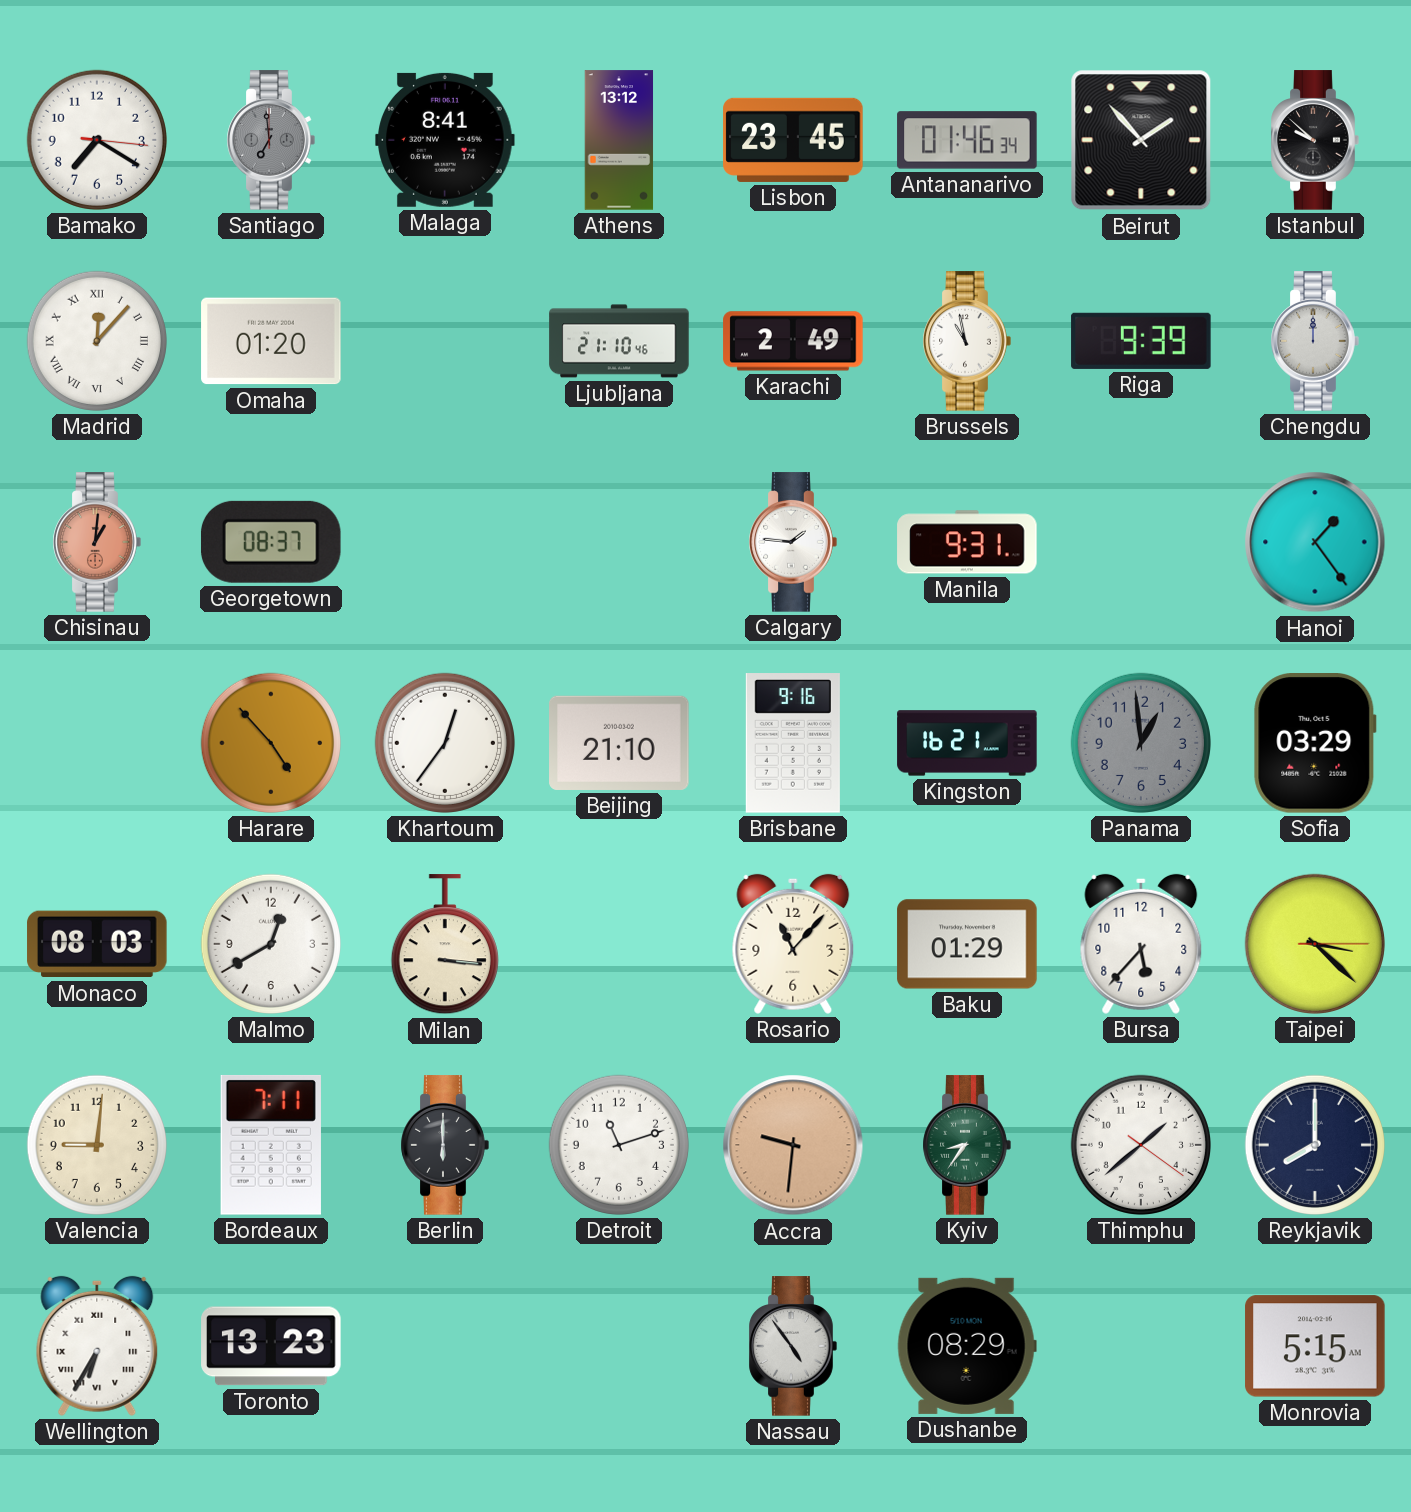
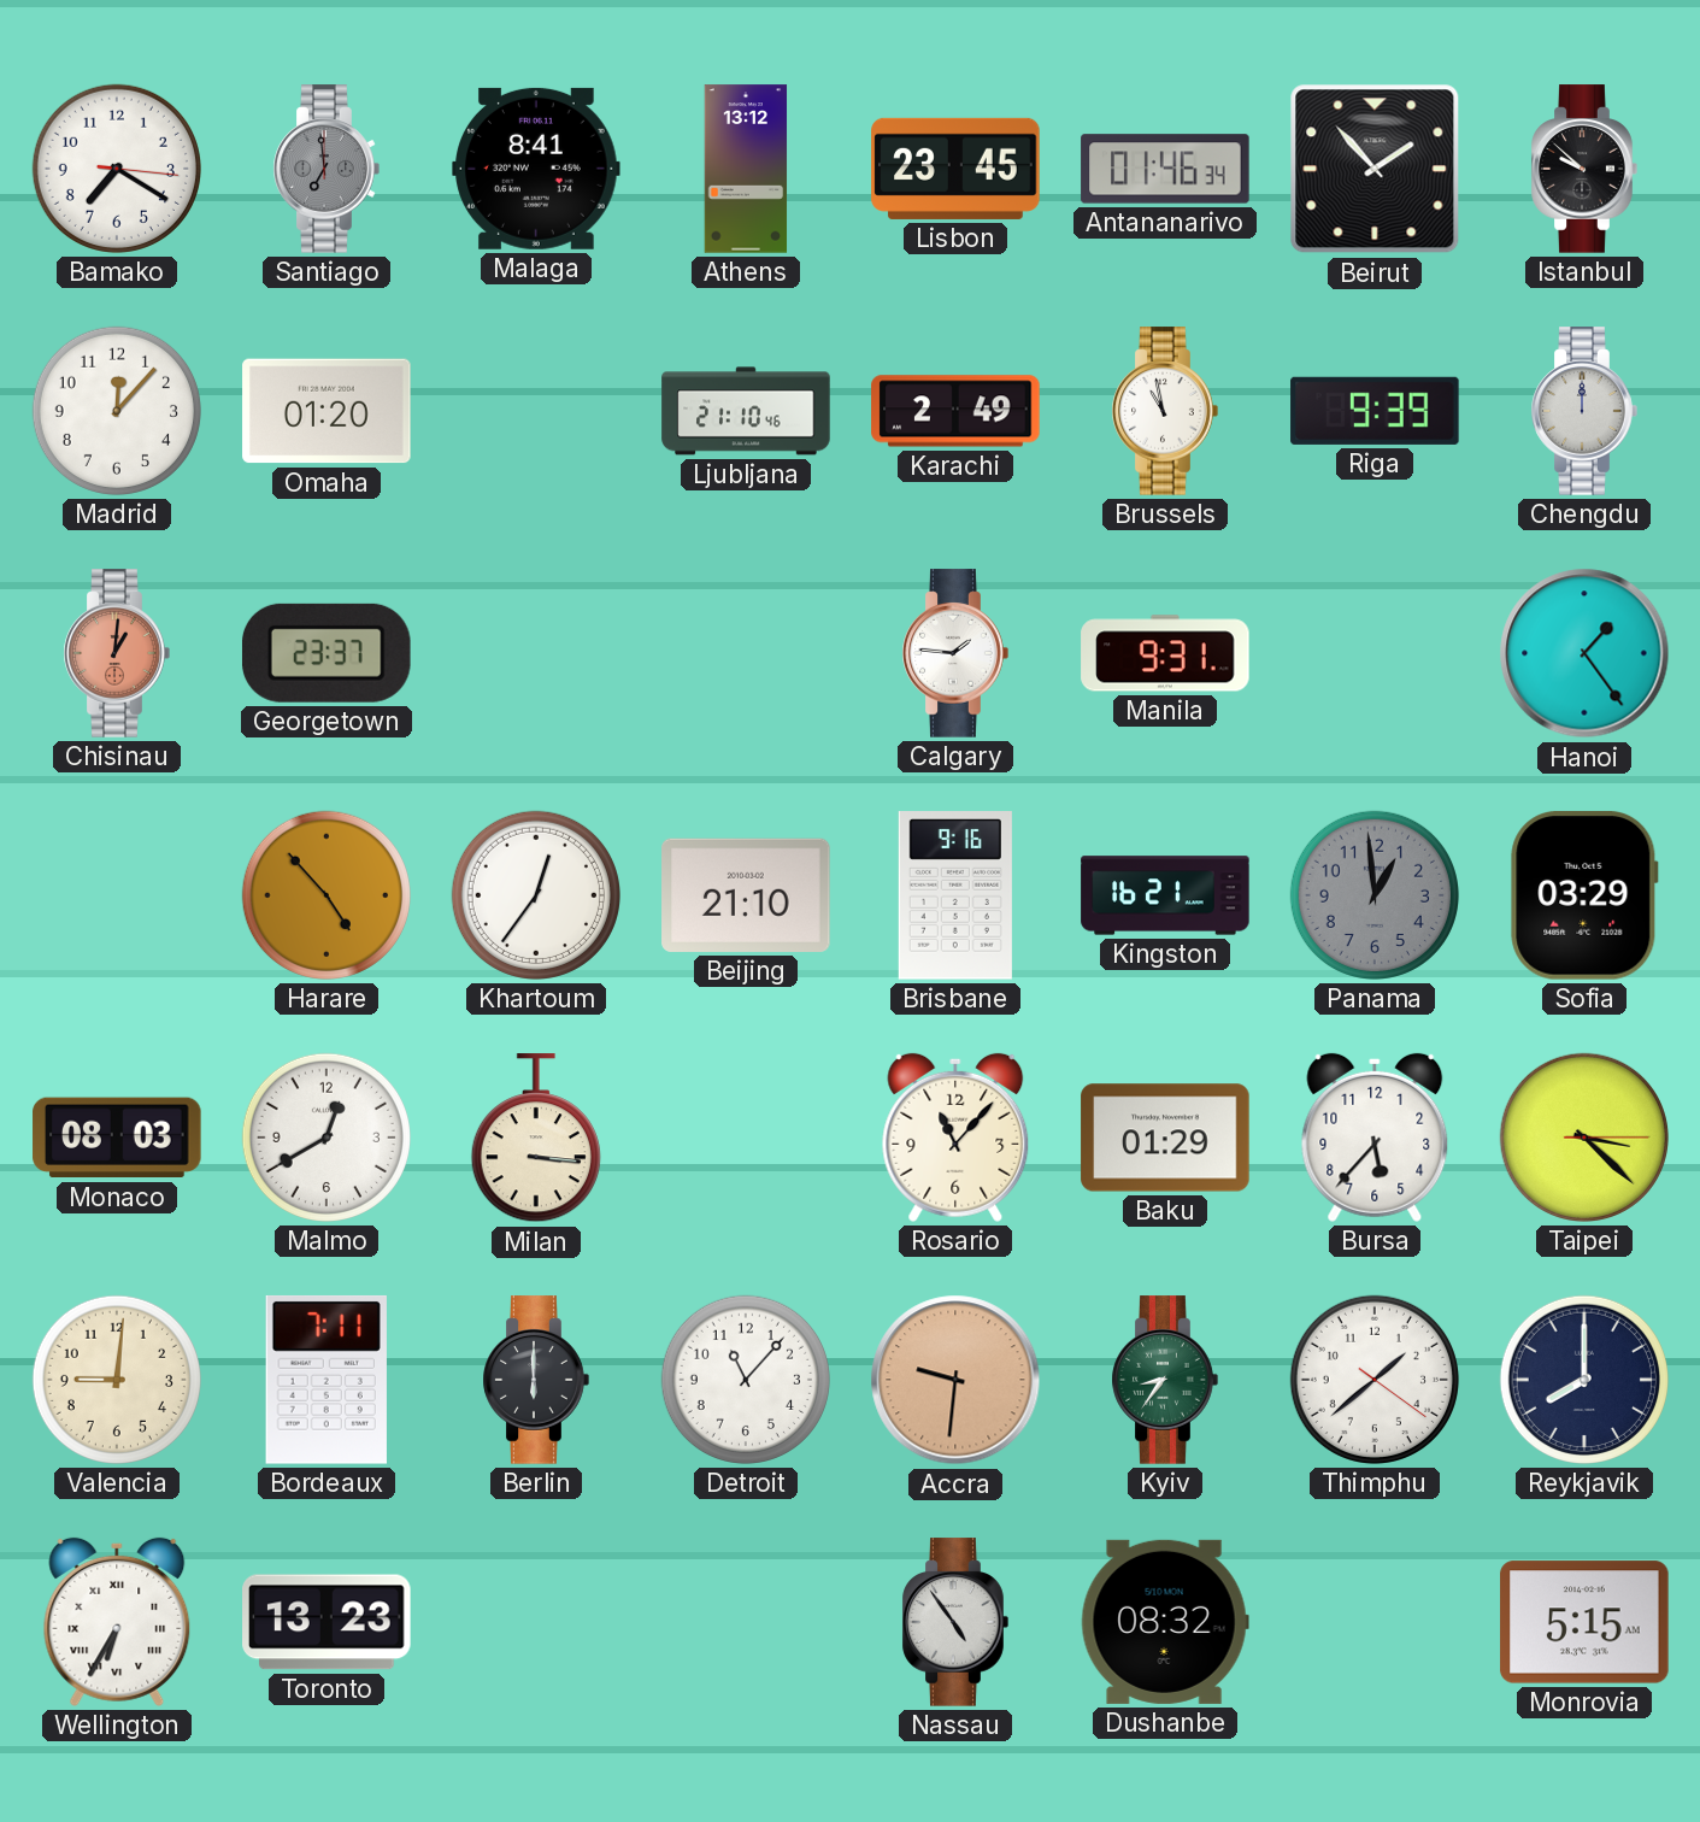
Madrid numerals: Roman -> Arabic (117, 411)
Georgetown: 08:37 -> 23:37 (327, 653)
Detroit: 11:12 -> 11:07 (746, 1380)
Dushanbe: 08:29 -> 08:32 (1165, 1622)
